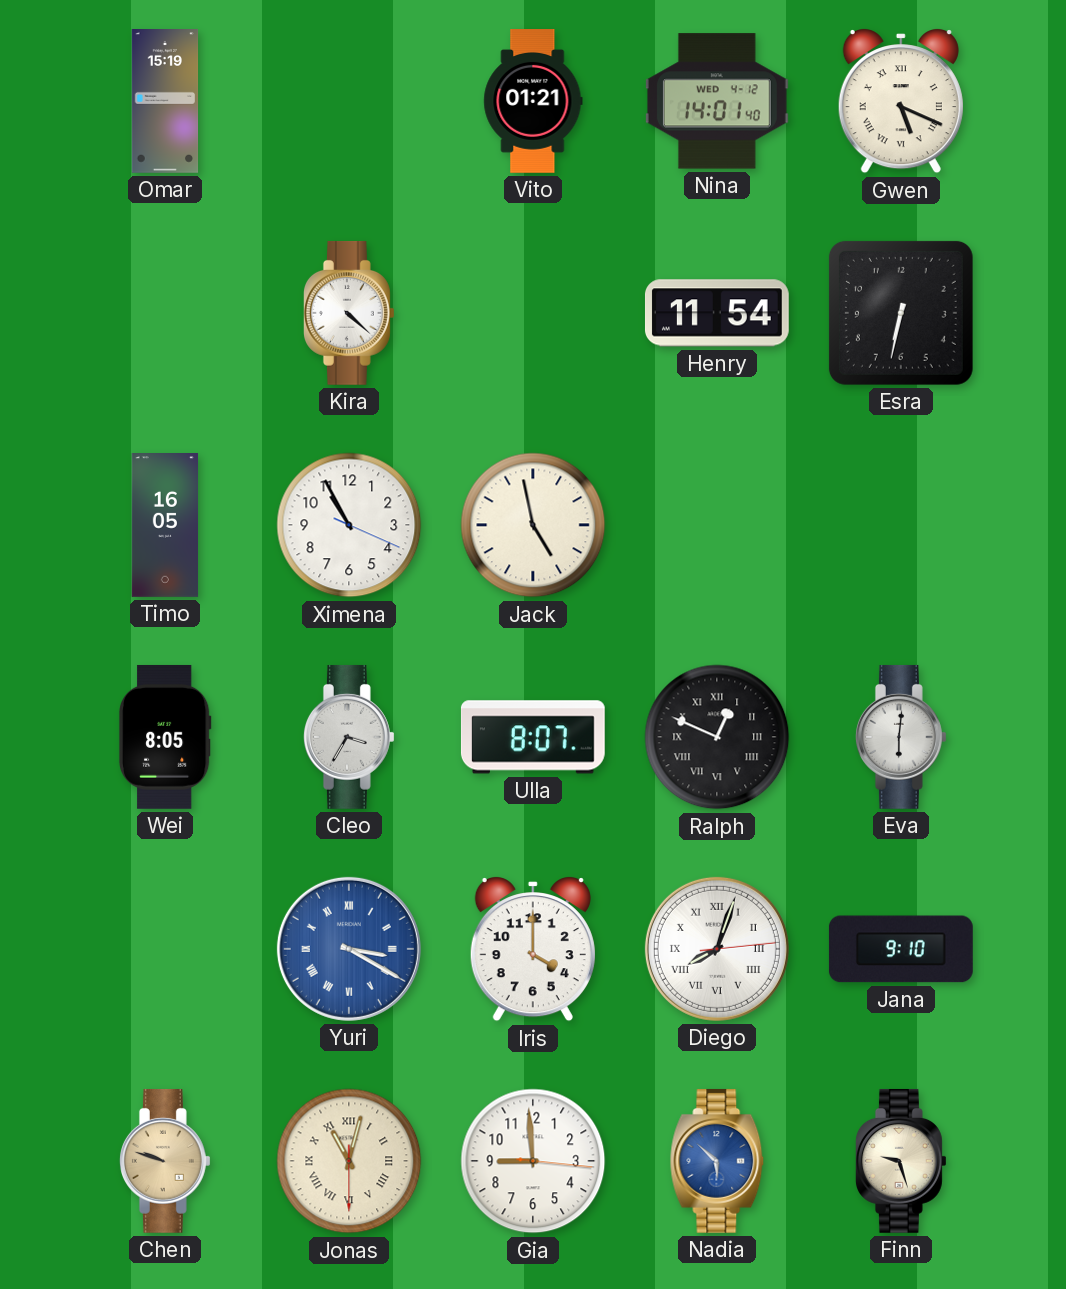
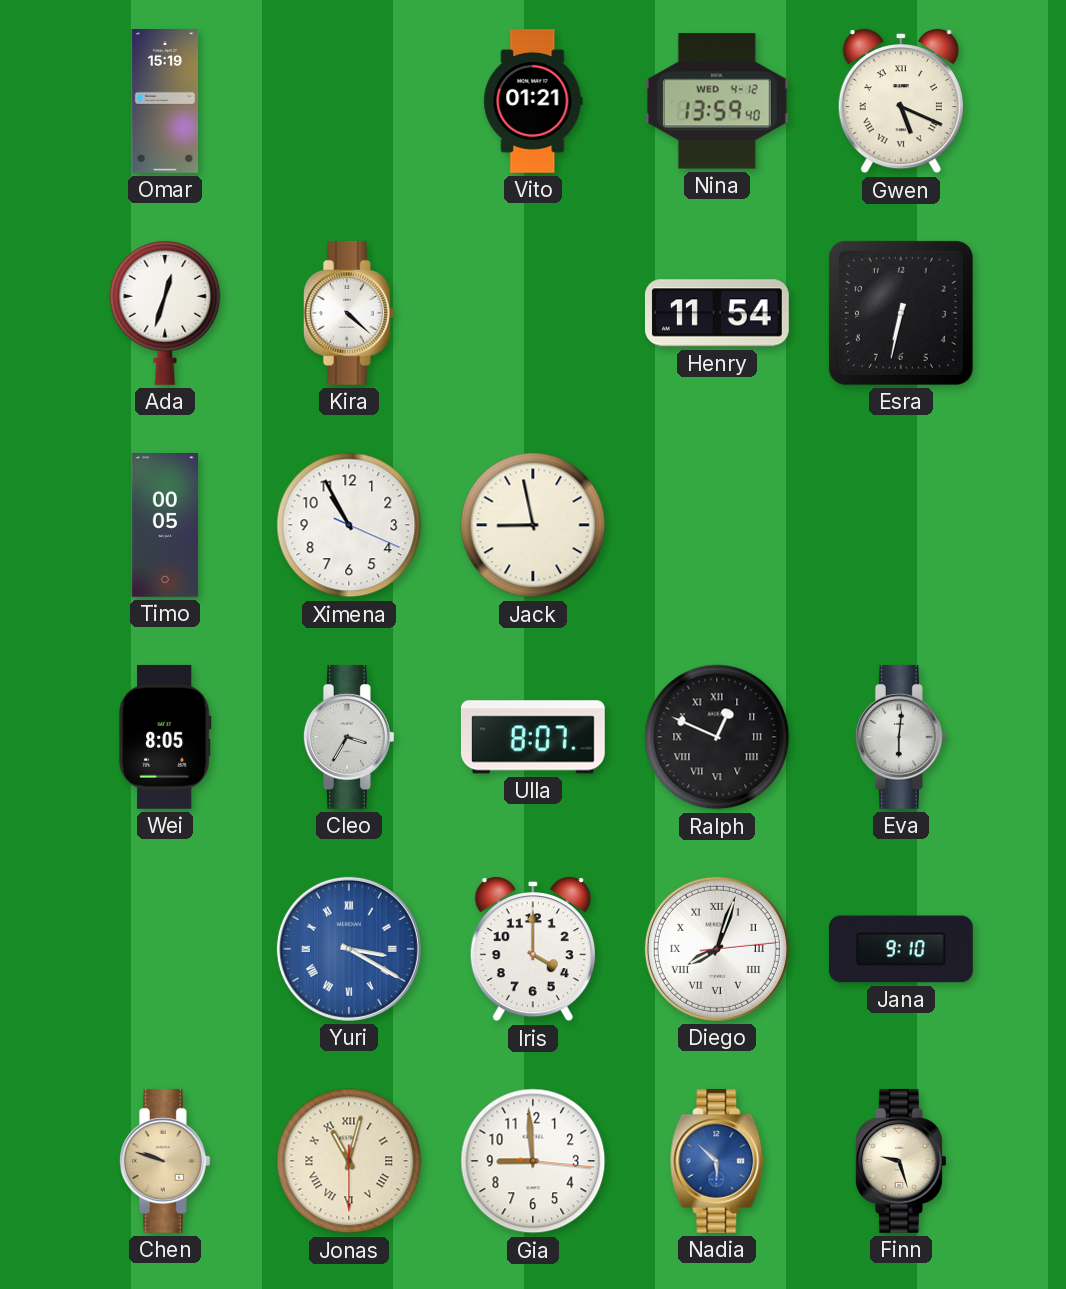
Nina: 14:01 -> 13:59 (717, 101)
Ada: none -> 12:33 (165, 313)
Timo: 16:05 -> 00:05 (165, 526)
Jack: 4:58 -> 8:58 (533, 525)
